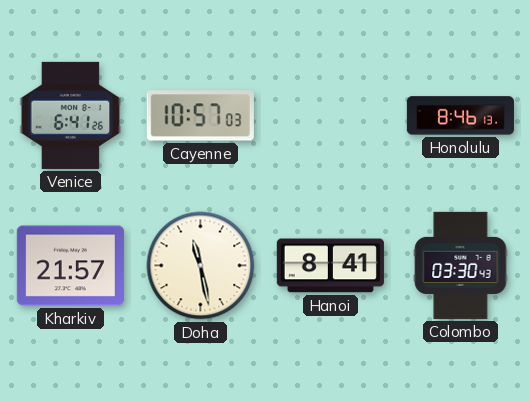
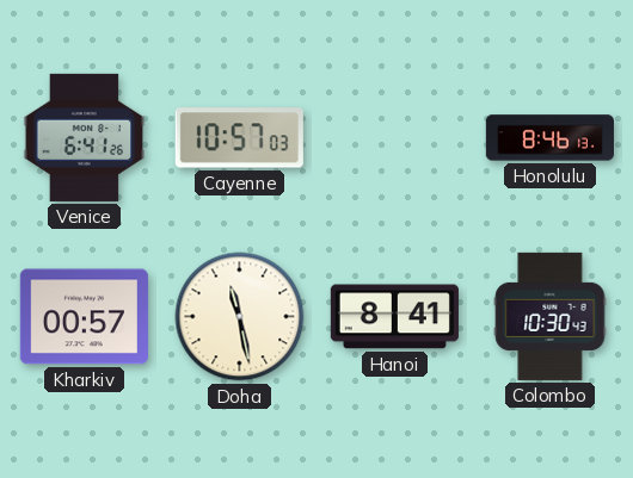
Kharkiv: 21:57 -> 00:57 (84, 317)
Colombo: 03:30 -> 10:30 (551, 316)
